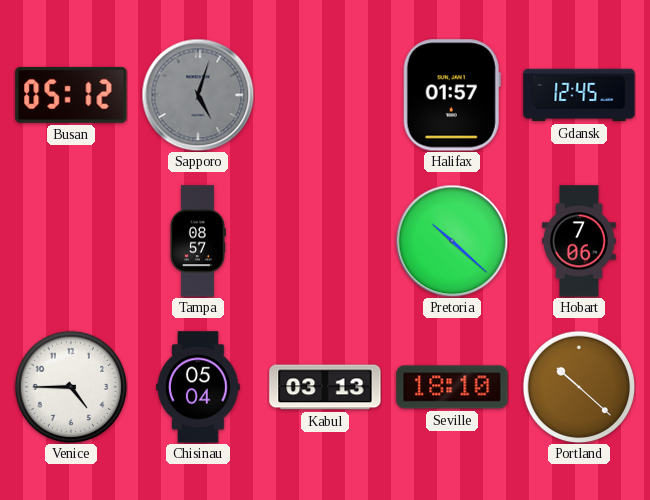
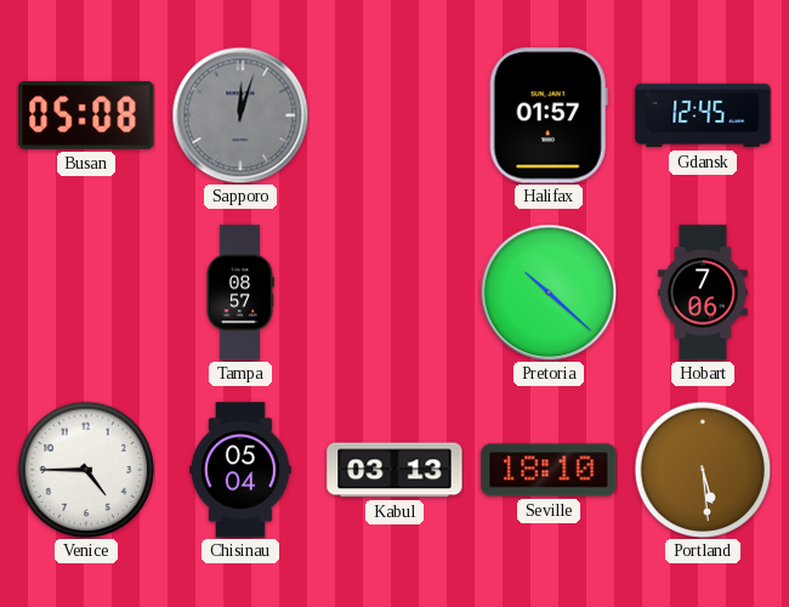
Busan: 05:12 -> 05:08 (86, 115)
Sapporo: 5:03 -> 12:03 (240, 115)
Portland: 10:22 -> 5:29 (703, 470)
